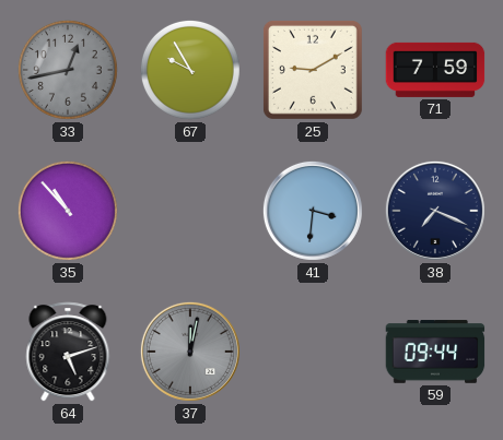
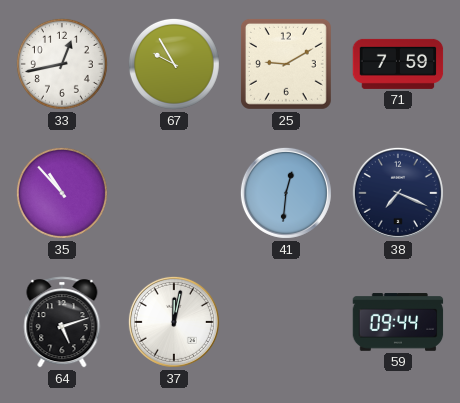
33 dial: grey -> white (62, 64)
41: 3:31 -> 12:31 (286, 193)
37 dial: grey -> white (174, 322)
